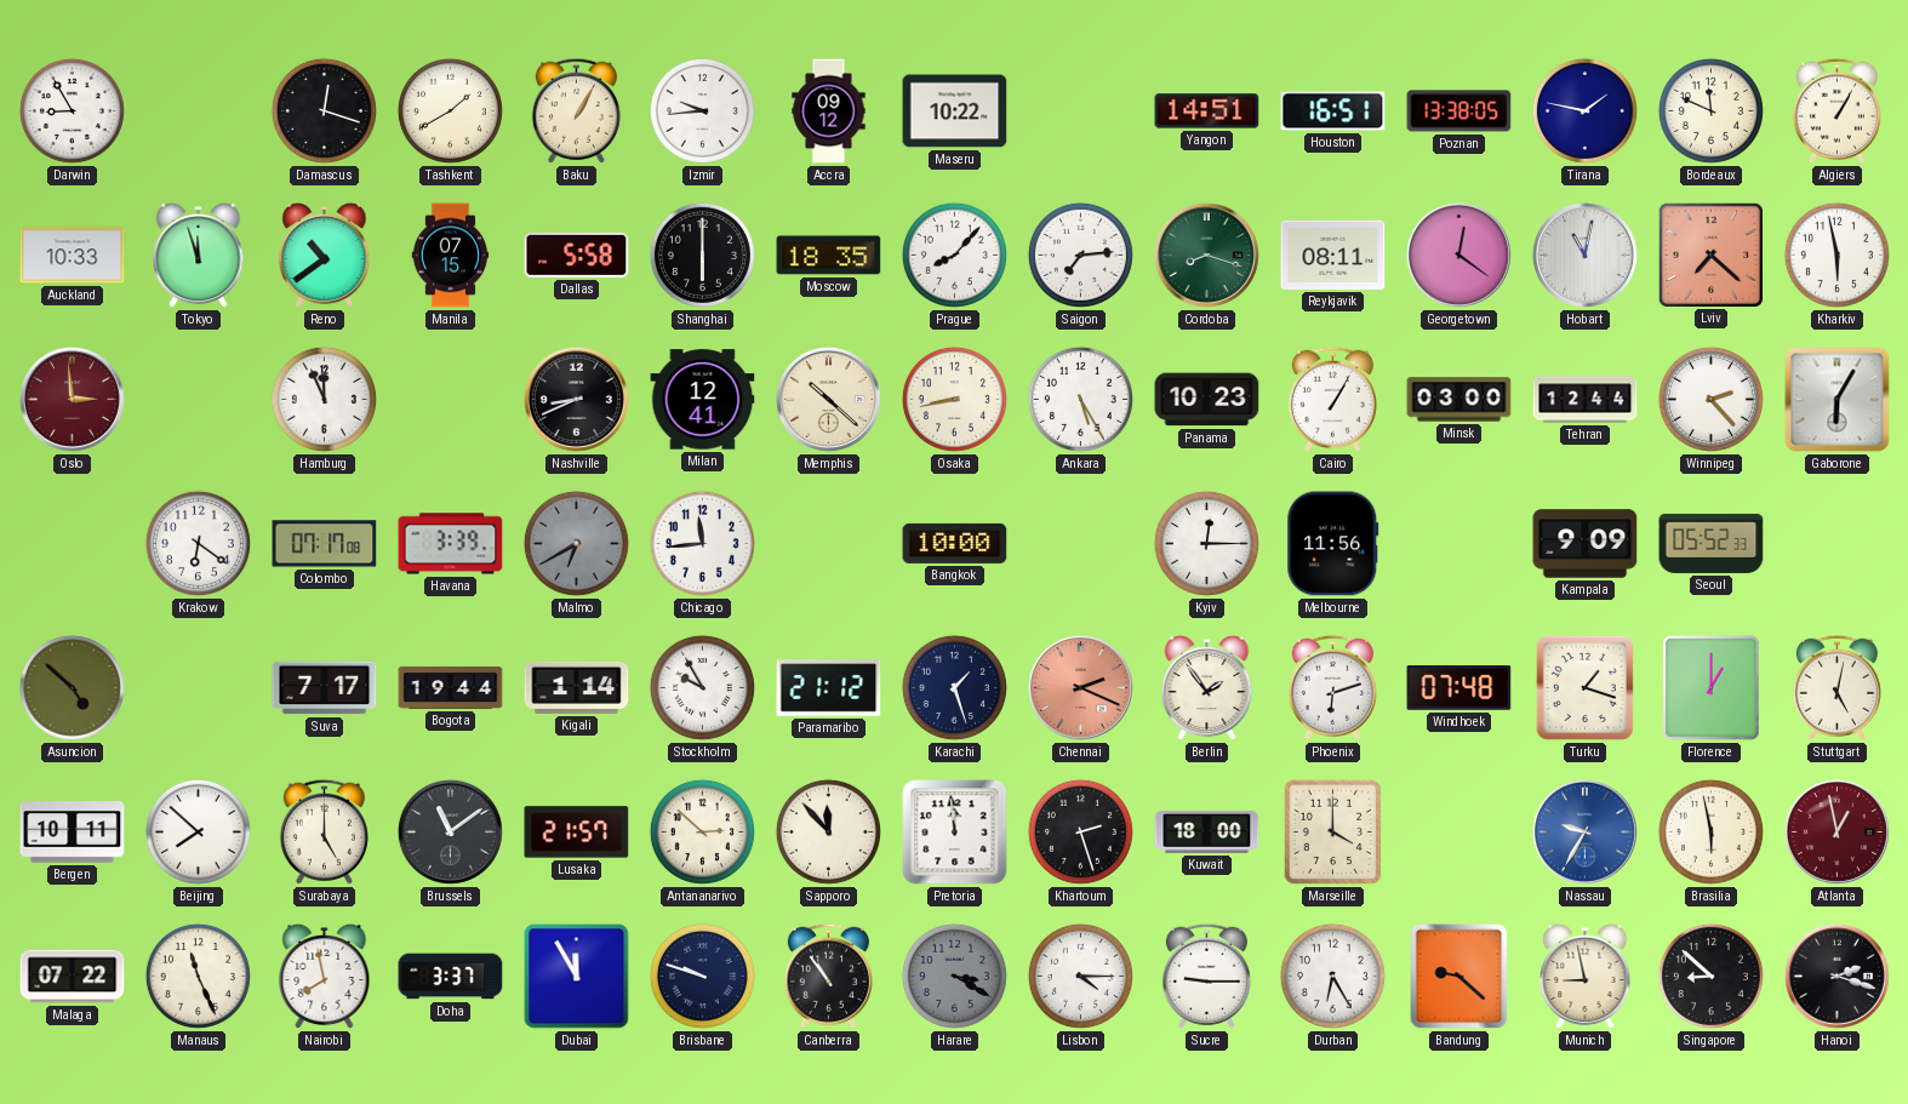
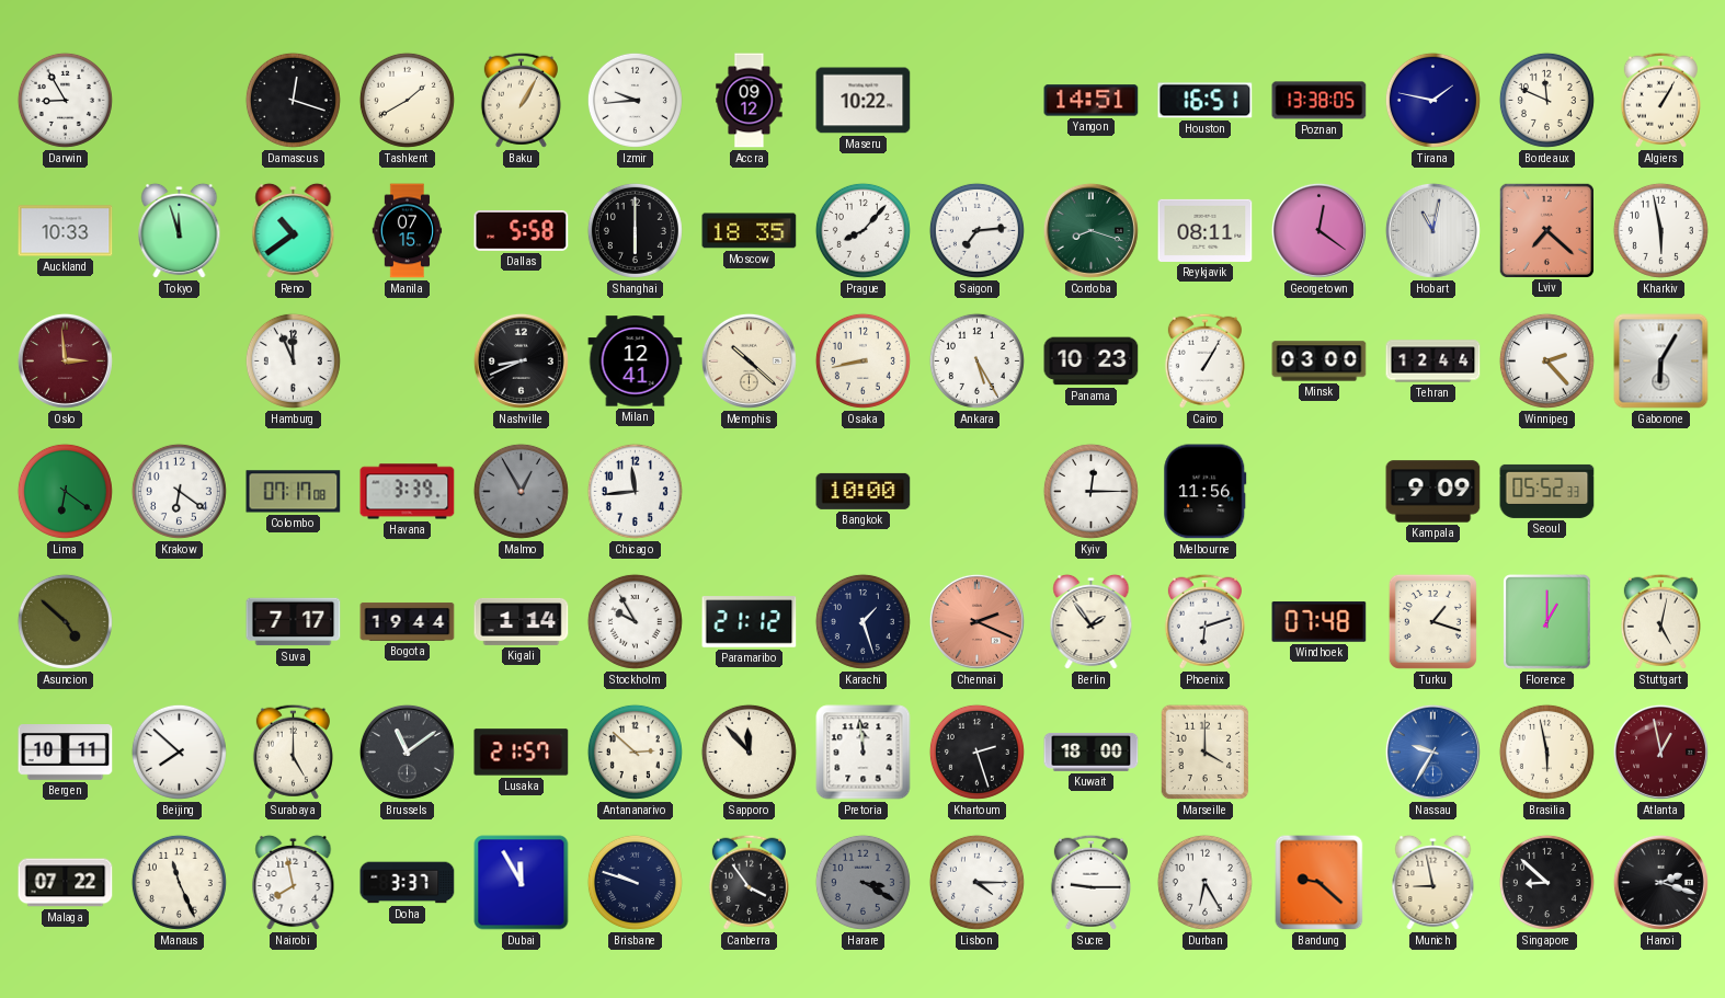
Lima: none -> 6:21 (65, 491)
Malmo: 6:40 -> 12:55 (521, 491)
Canberra: 10:54 -> 3:54 (749, 882)
